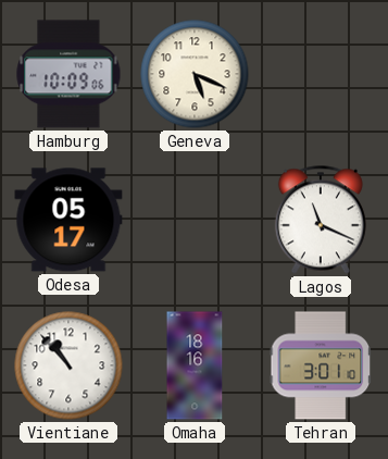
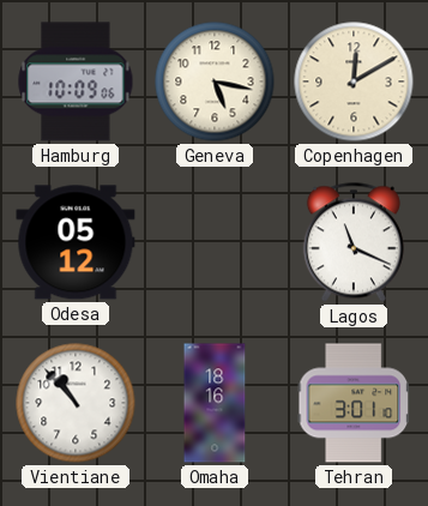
Geneva: 5:19 -> 5:17 (215, 82)
Copenhagen: none -> 12:10 (354, 82)
Odesa: 05:17 -> 05:12 (76, 242)
